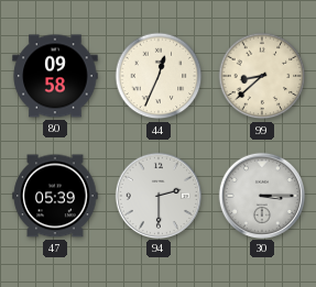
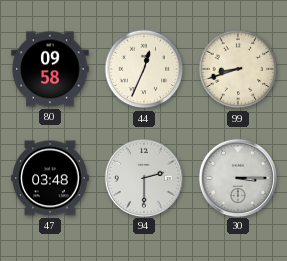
99: 8:38 -> 8:42 (238, 69)
47: 05:39 -> 03:48 (50, 178)
